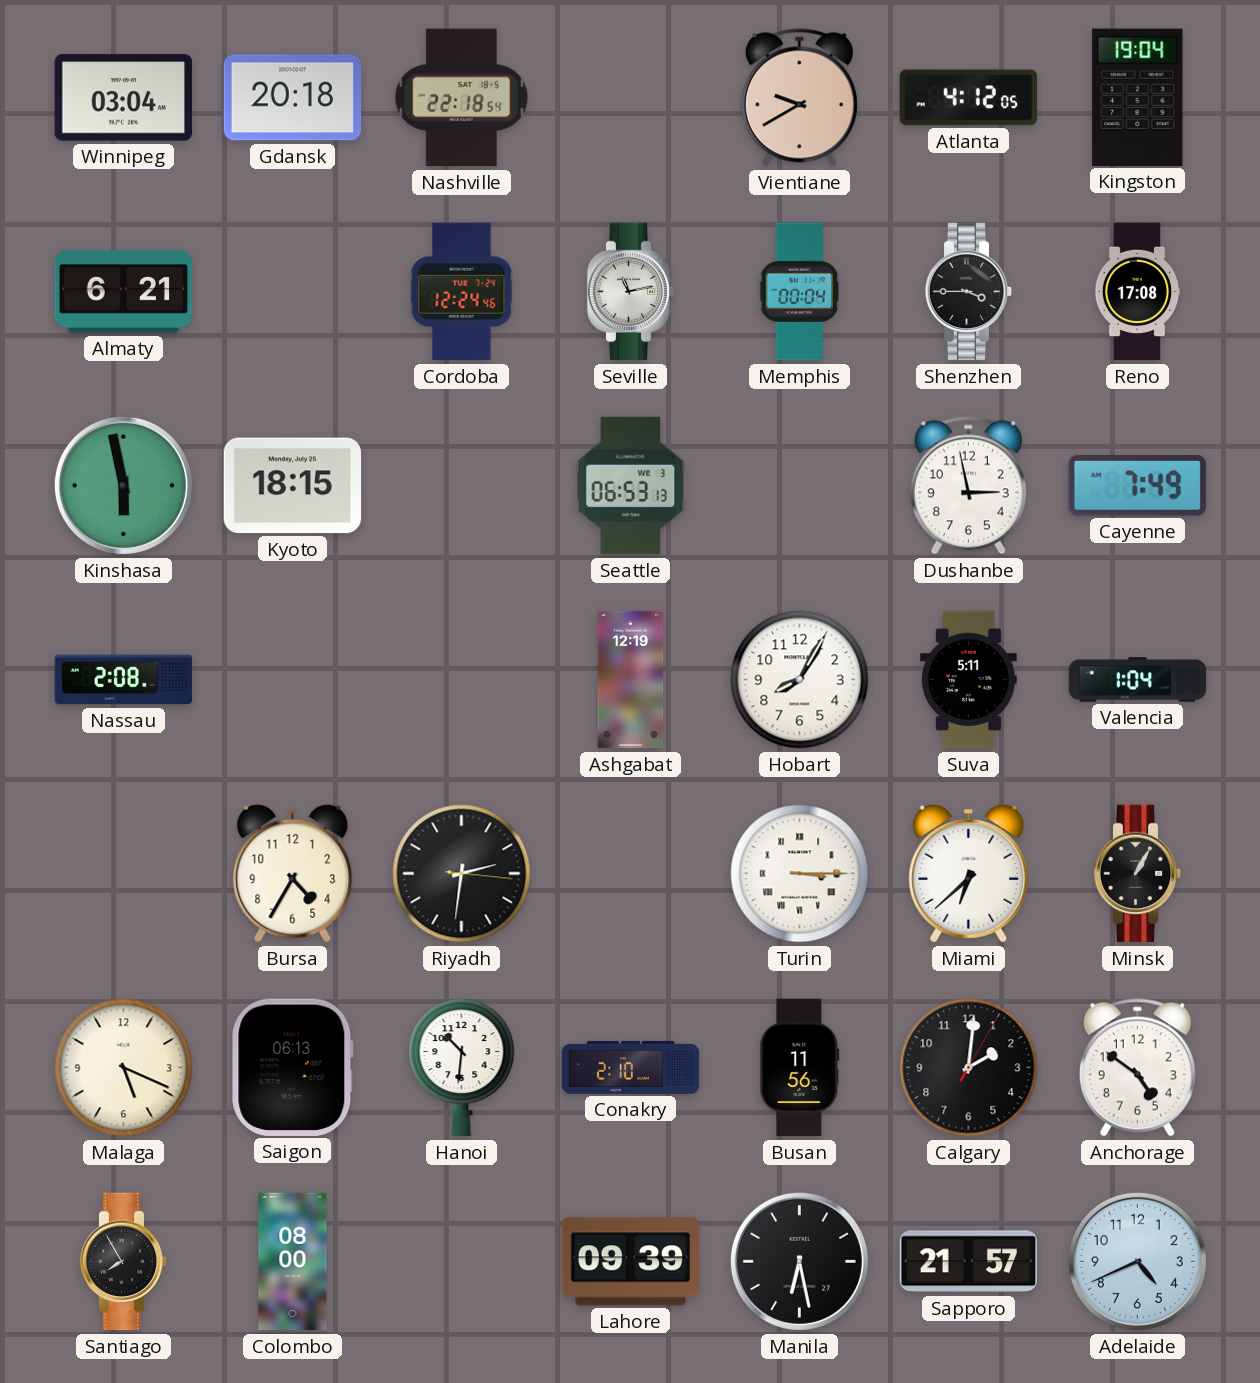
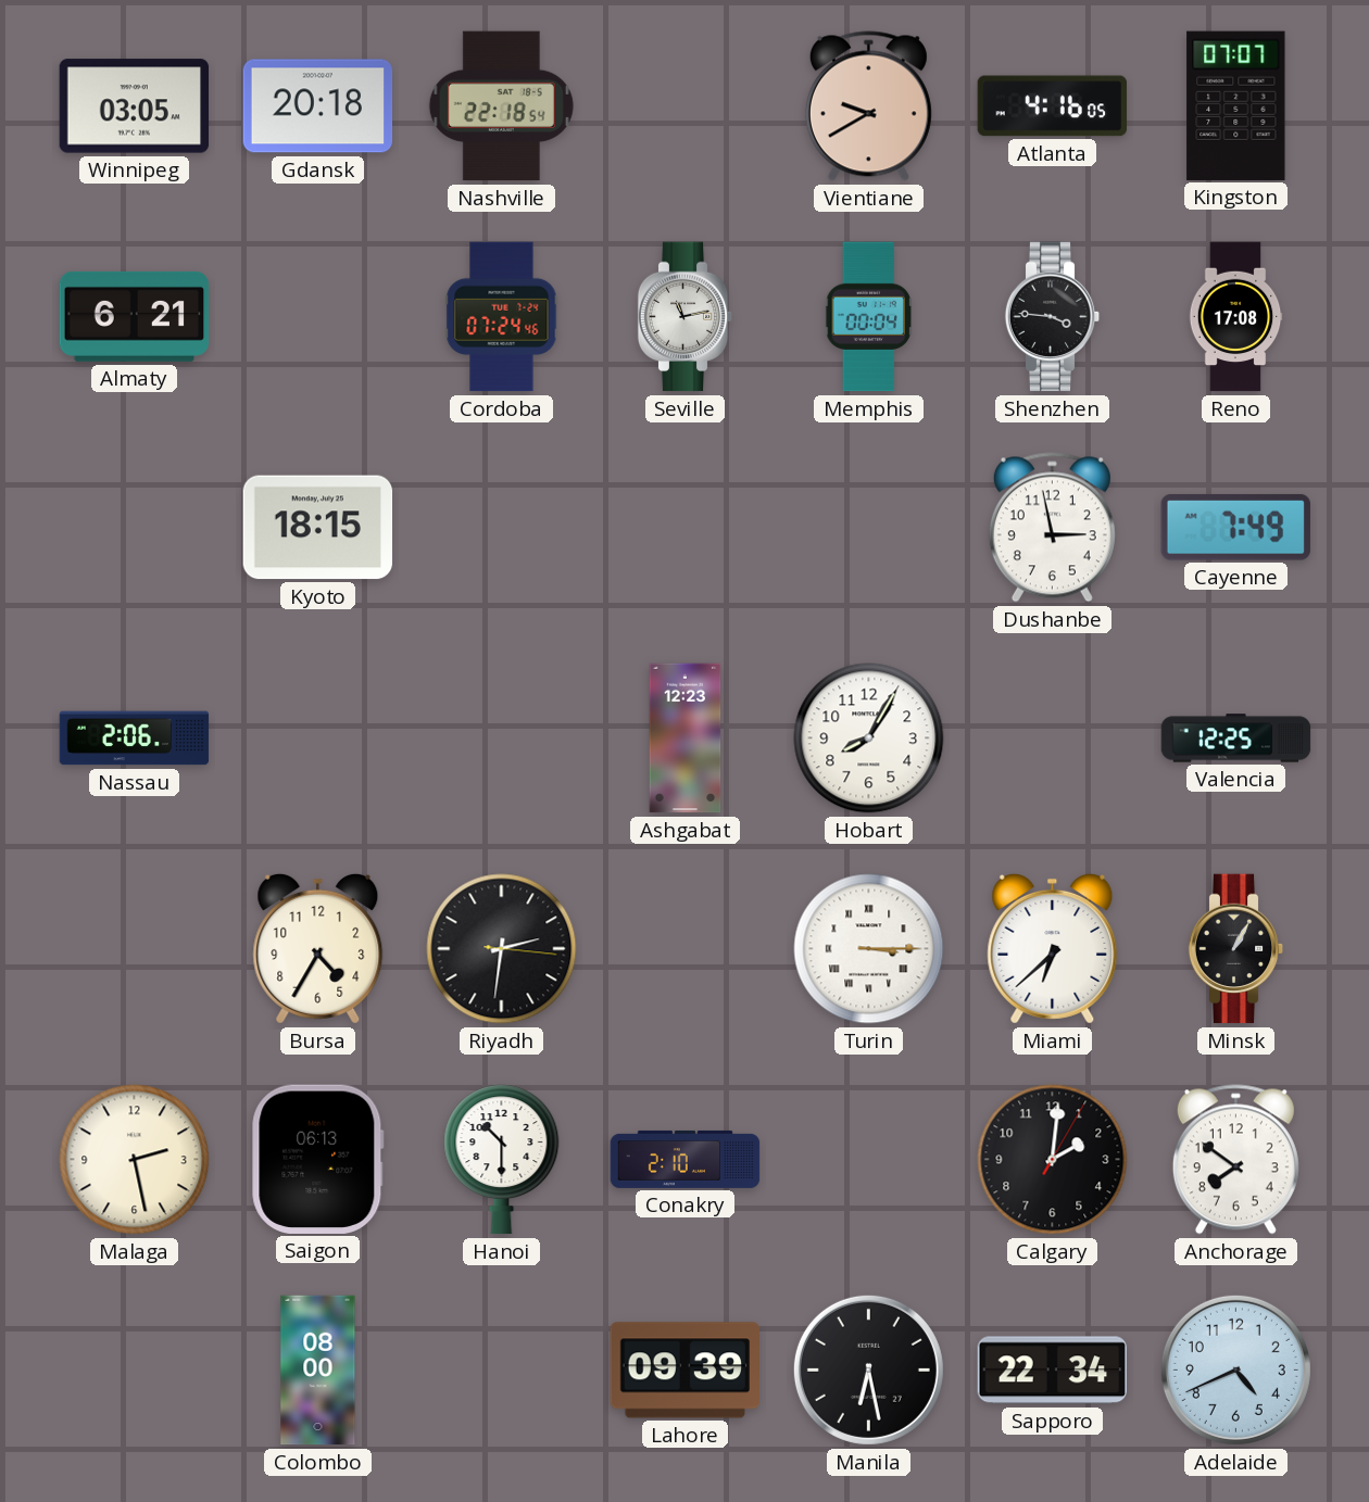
Winnipeg: 03:04 -> 03:05 (135, 106)
Atlanta: 4:12 -> 4:16 (1053, 106)
Kingston: 19:04 -> 07:07 (1236, 105)
Cordoba: 12:24 -> 07:24 (502, 317)
Shenzhen: 3:45 -> 3:46 (1053, 317)
Kinshasa: 5:58 -> none (123, 485)
Seattle: 06:53 -> none (631, 486)
Nassau: 2:08 -> 2:06 (135, 739)
Ashgabat: 12:19 -> 12:23 (686, 739)
Suva: 5:11 -> none (968, 680)
Valencia: 1:04 -> 12:25 (1236, 739)
Malaga: 5:19 -> 2:28 (135, 1160)
Hanoi: 10:31 -> 10:30 (502, 1160)
Busan: 11:56 -> none (800, 1068)
Anchorage: 4:51 -> 7:51 (1235, 1160)
Santiago: 7:55 -> none (124, 1262)
Sapporo: 21:57 -> 22:34 (1052, 1371)
